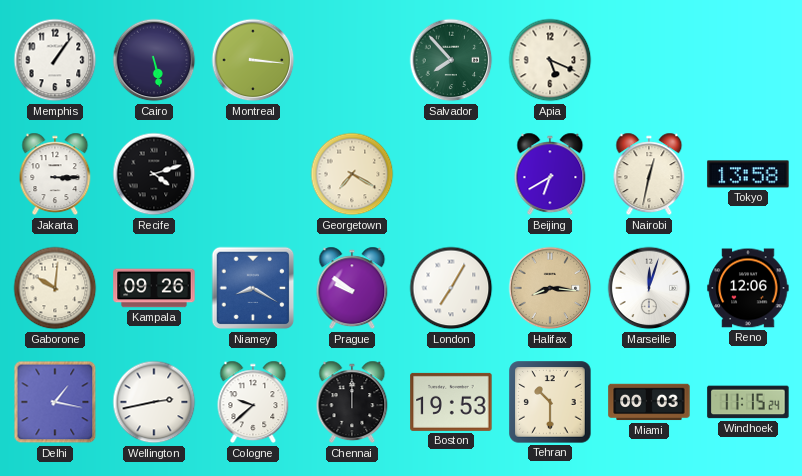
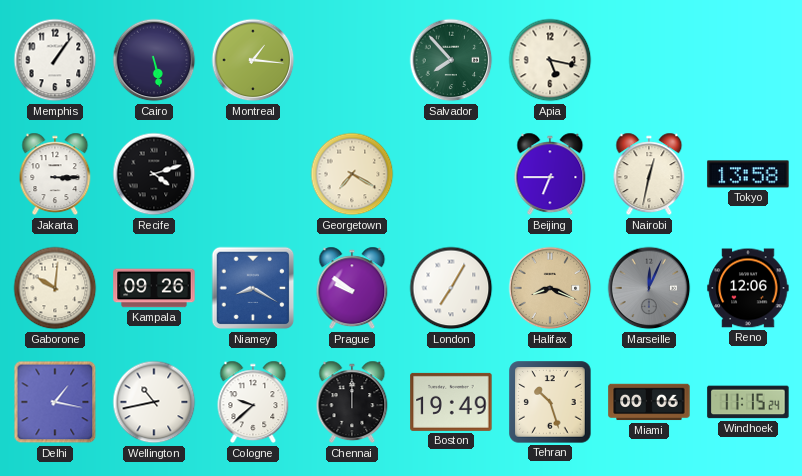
Montreal: 3:16 -> 1:16 (253, 60)
Apia: 5:19 -> 5:17 (550, 60)
Beijing: 6:40 -> 6:45 (550, 174)
Halifax: 8:16 -> 8:19 (550, 288)
Marseille: 12:03 -> 12:04 (649, 288)
Marseille dial: white -> grey (649, 288)
Wellington: 2:43 -> 10:43 (154, 402)
Boston: 19:53 -> 19:49 (451, 402)
Tehran: 10:30 -> 10:27 (550, 402)
Miami: 00:03 -> 00:06 (649, 402)
